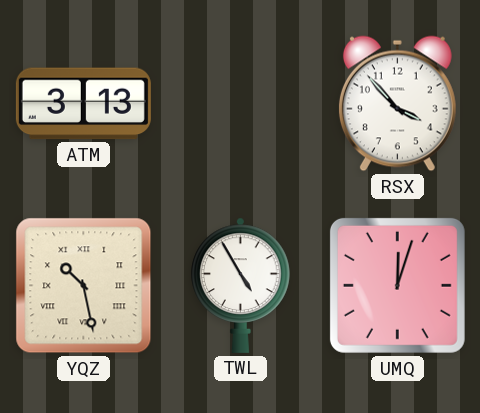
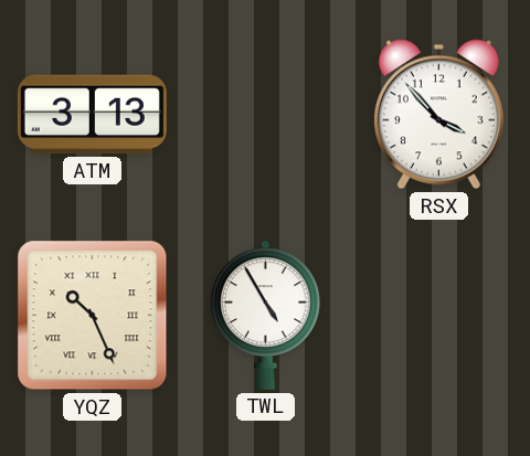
YQZ: 10:28 -> 10:26 (93, 316)
UMQ: 12:03 -> none (397, 285)
